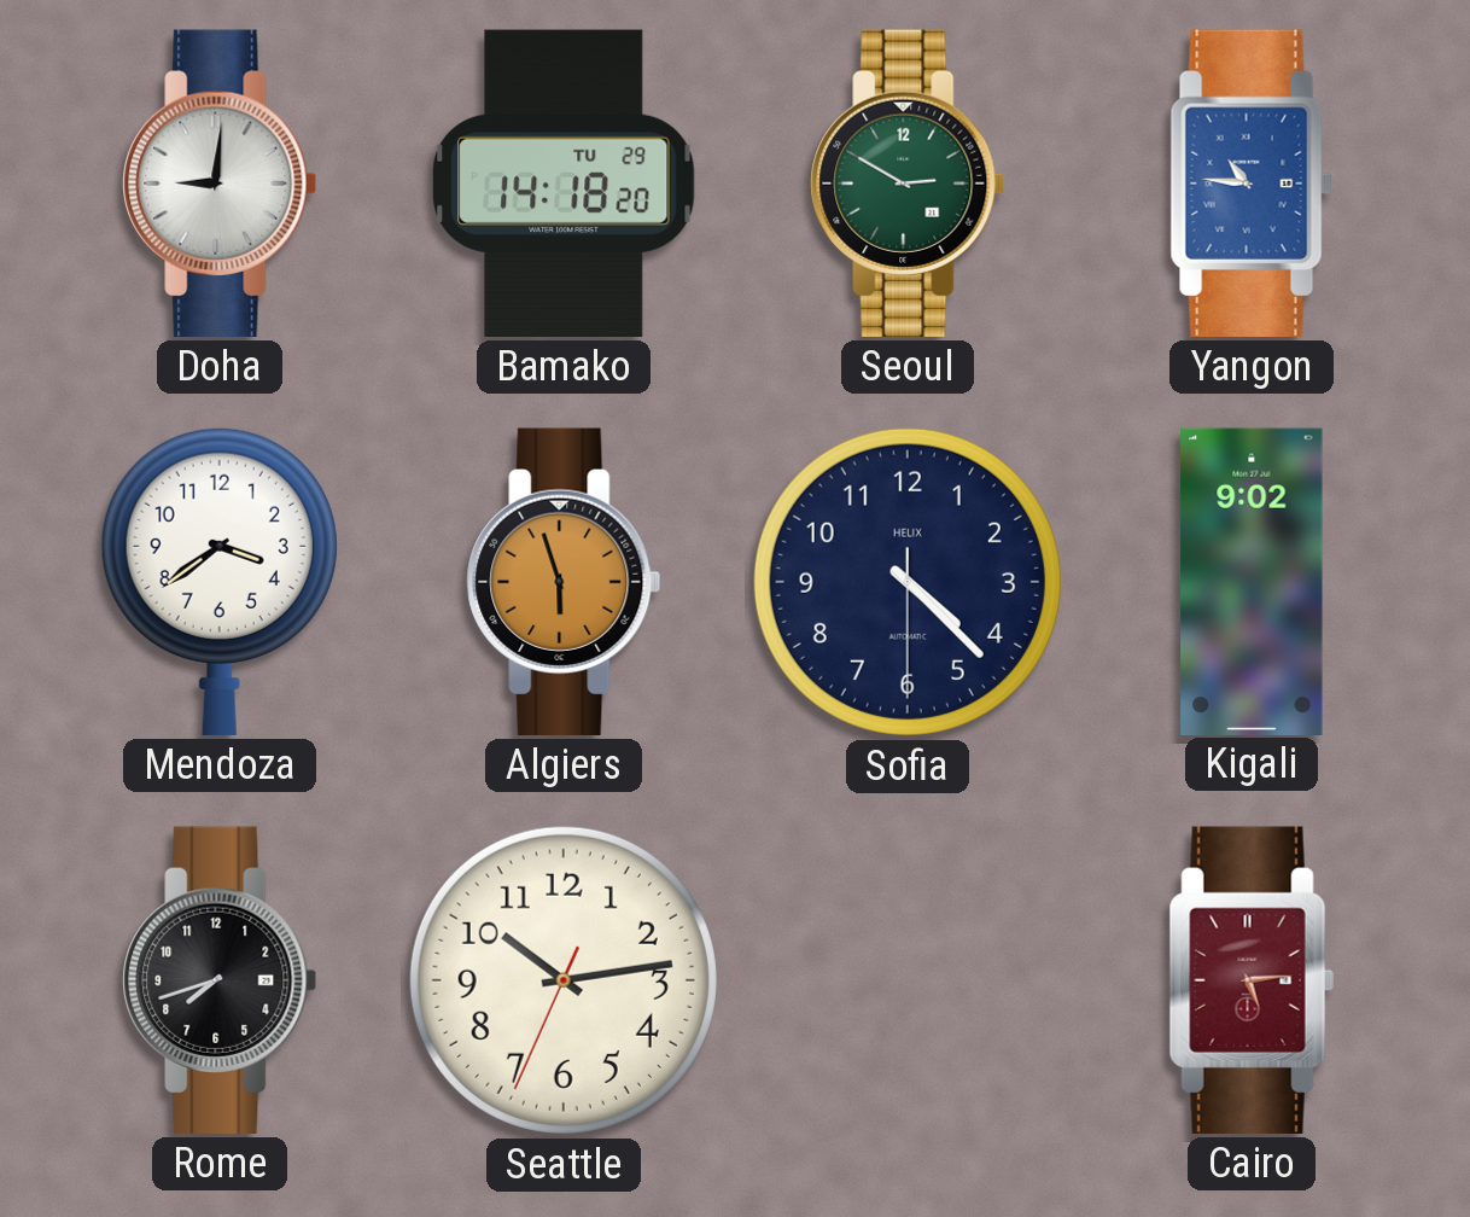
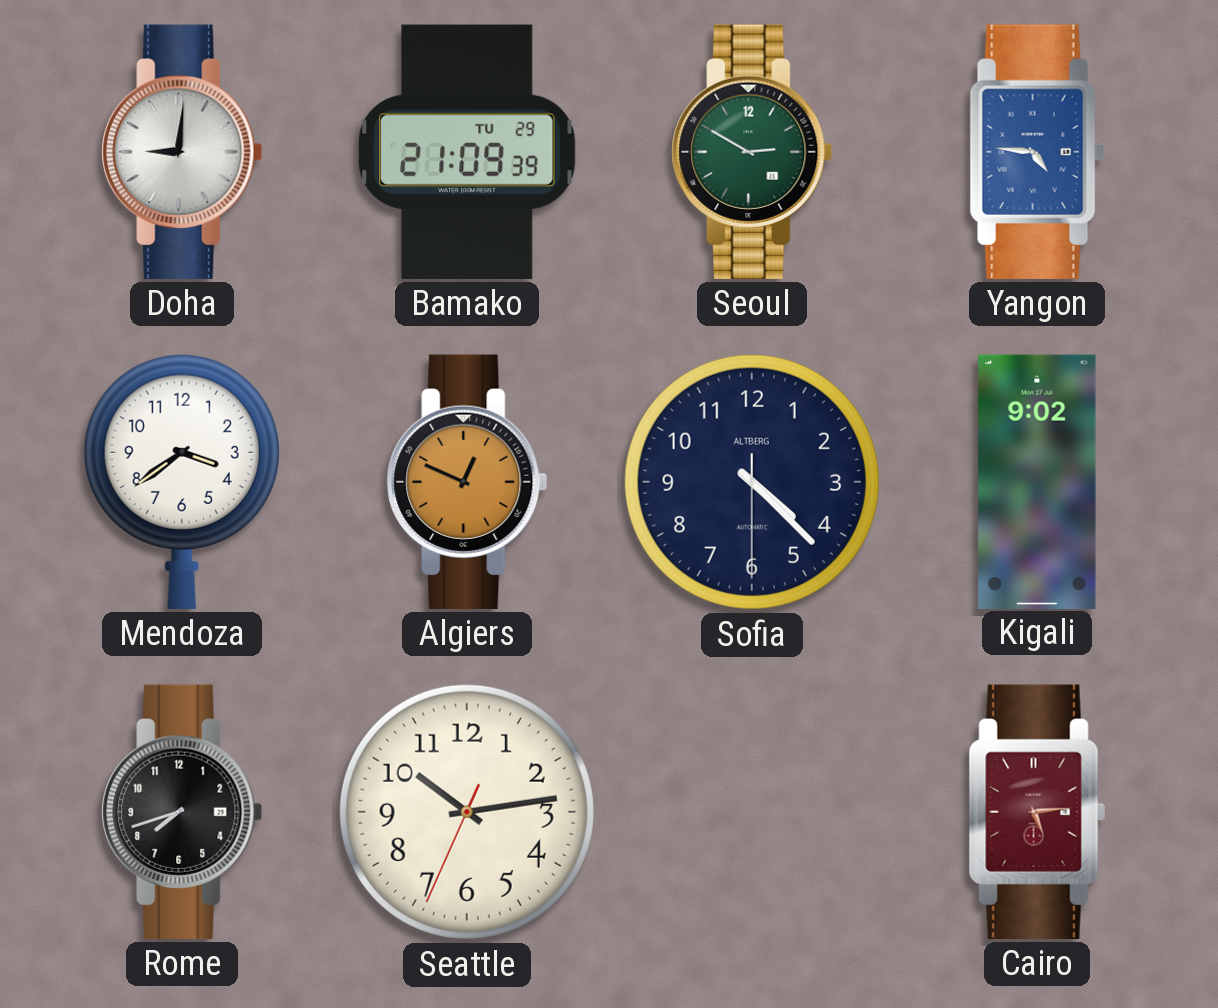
Bamako: 14:18 -> 21:09 (467, 152)
Yangon: 10:46 -> 4:46 (1037, 152)
Algiers: 5:57 -> 12:49 (467, 482)
Sofia brand: HELIX -> ALTBERG (752, 482)
